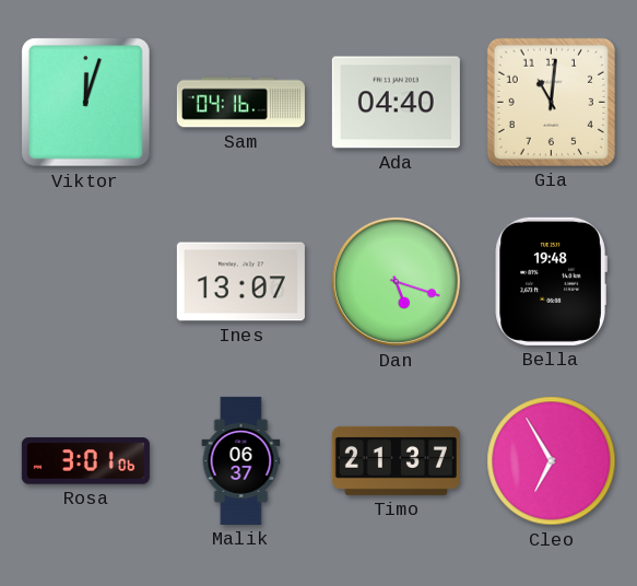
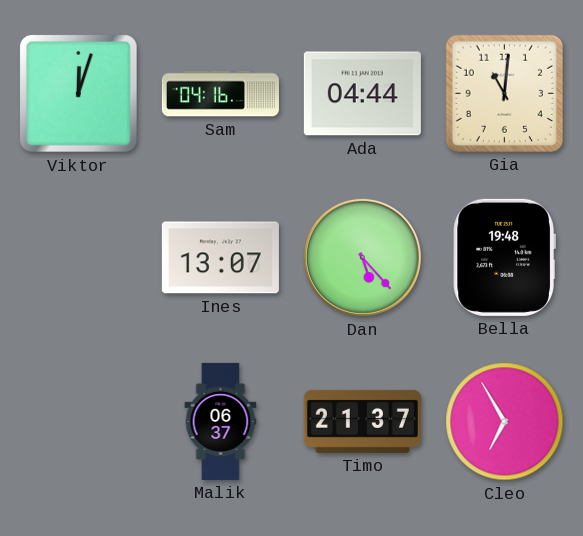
Ada: 04:40 -> 04:44 (362, 94)
Dan: 5:18 -> 5:23 (362, 257)
Rosa: 3:01 -> none (85, 461)
